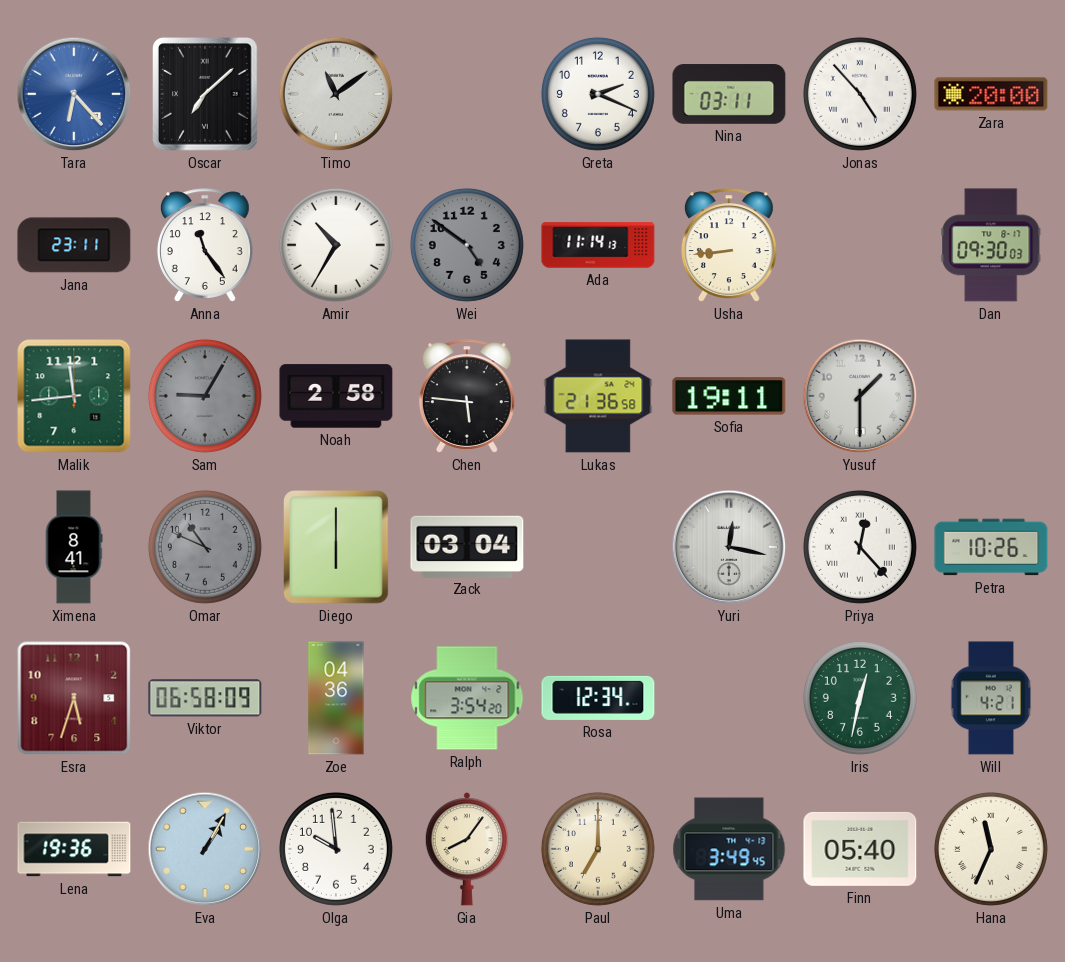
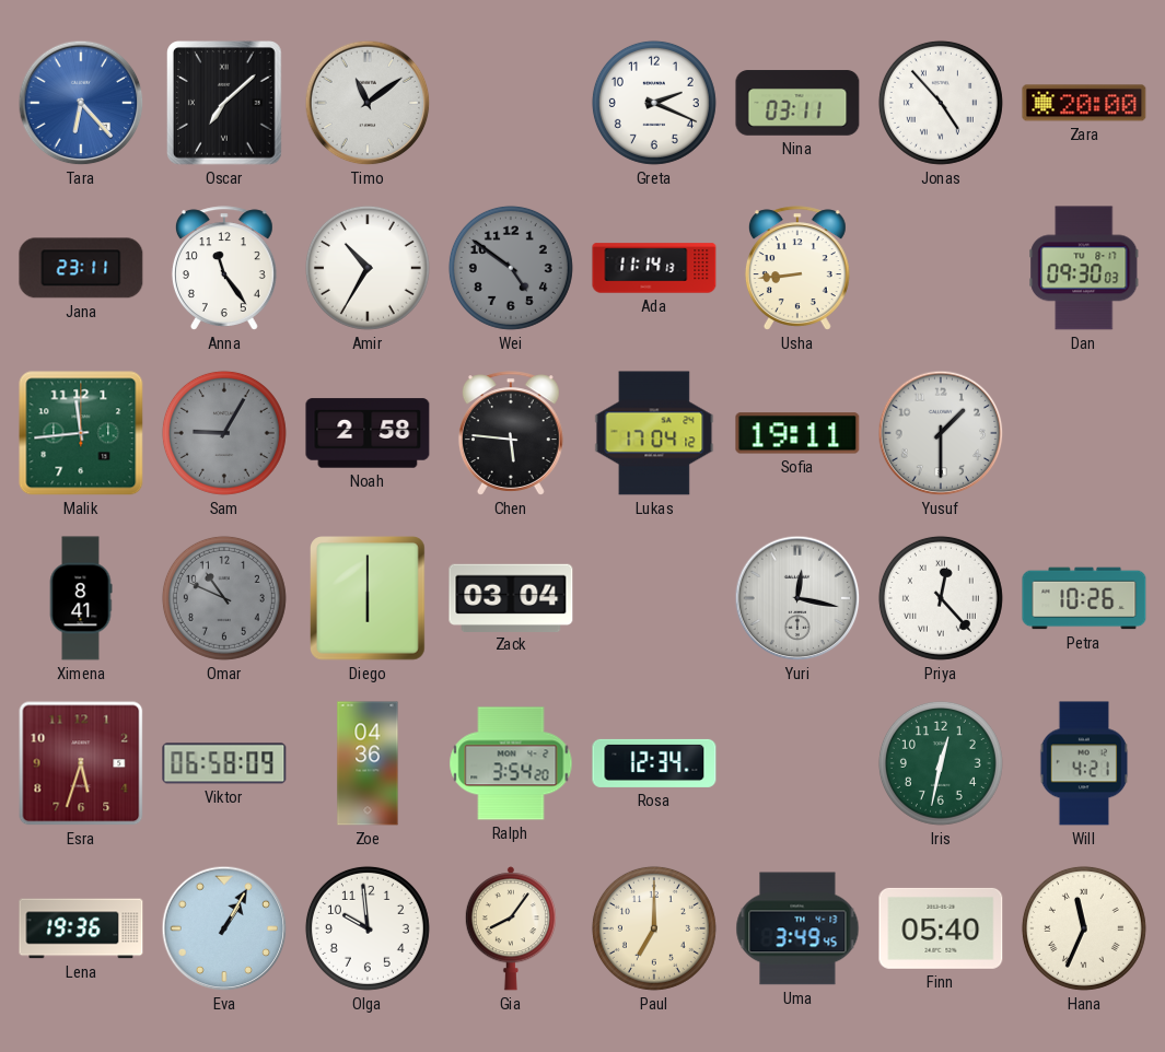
Lukas: 21:36 -> 17:04 (654, 433)
